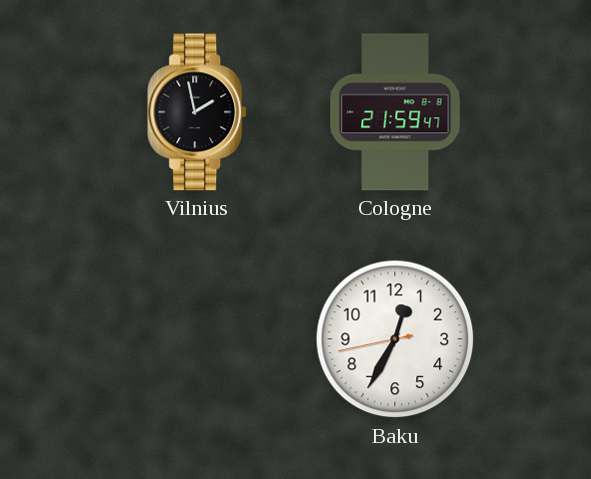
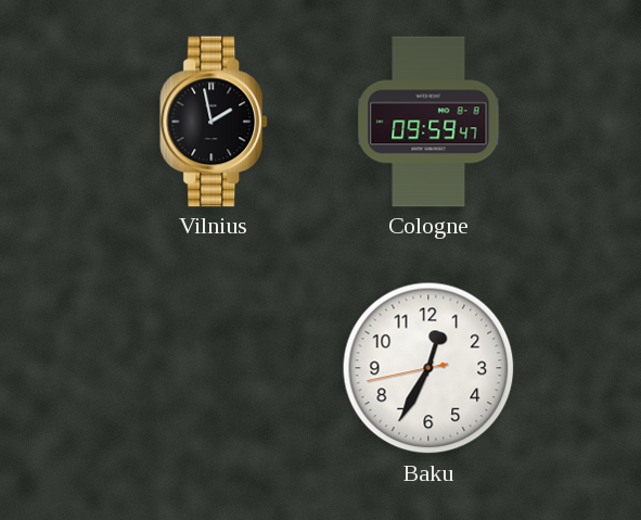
Cologne: 21:59 -> 09:59 (428, 122)
